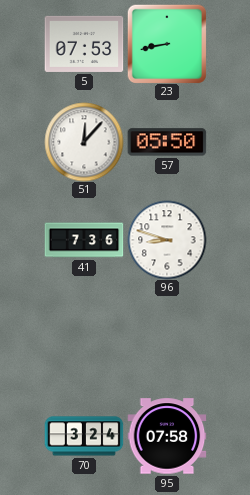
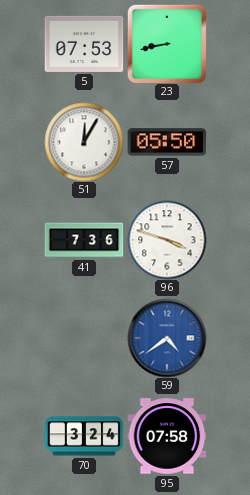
51: 12:07 -> 12:05 (84, 142)
96: 8:48 -> 3:48 (167, 240)
59: none -> 4:39 (167, 338)
